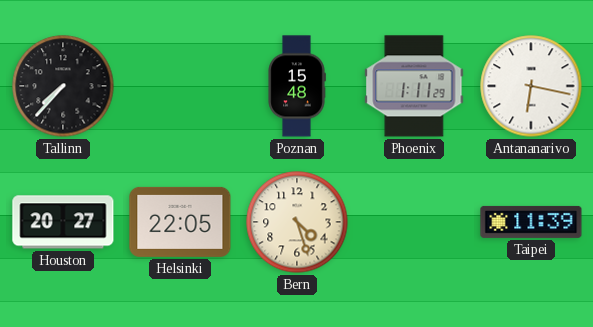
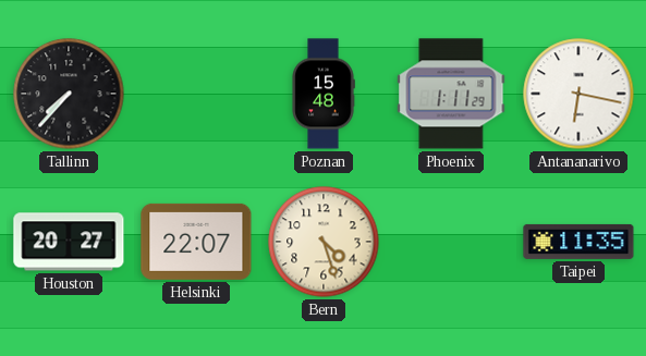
Helsinki: 22:05 -> 22:07 (196, 242)
Taipei: 11:39 -> 11:35 (578, 242)
